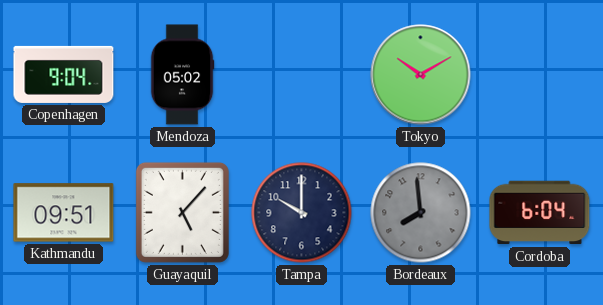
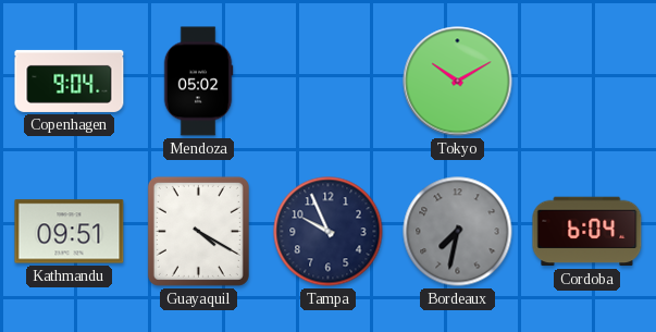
Guayaquil: 5:07 -> 4:20 (198, 231)
Tampa: 10:00 -> 9:56 (329, 232)
Bordeaux: 7:59 -> 7:32 (458, 232)
